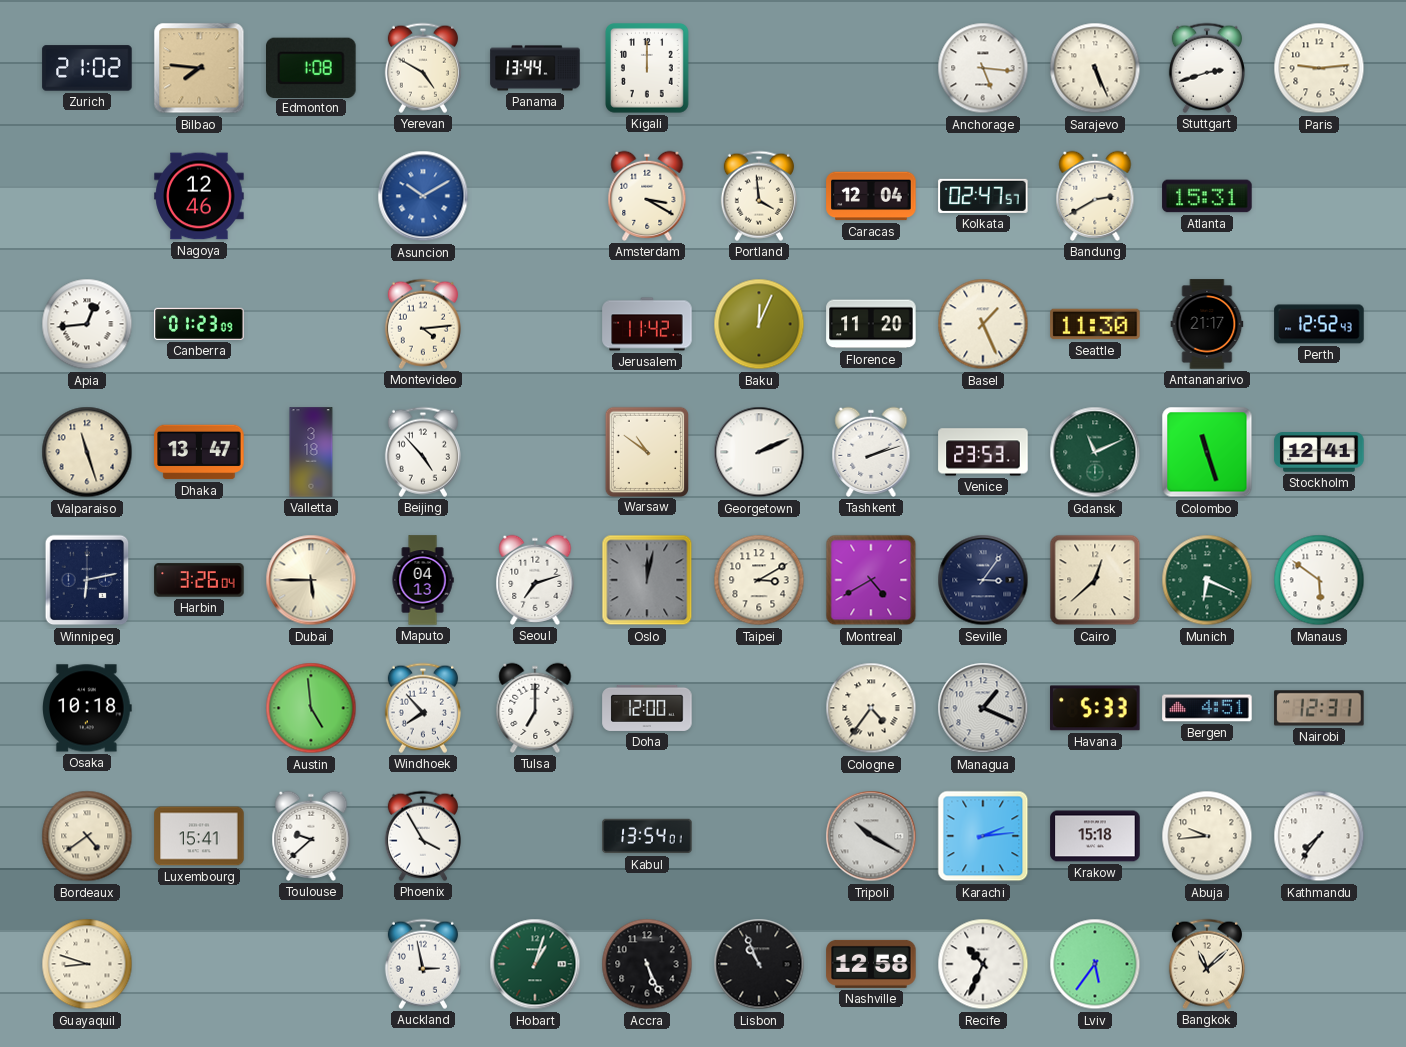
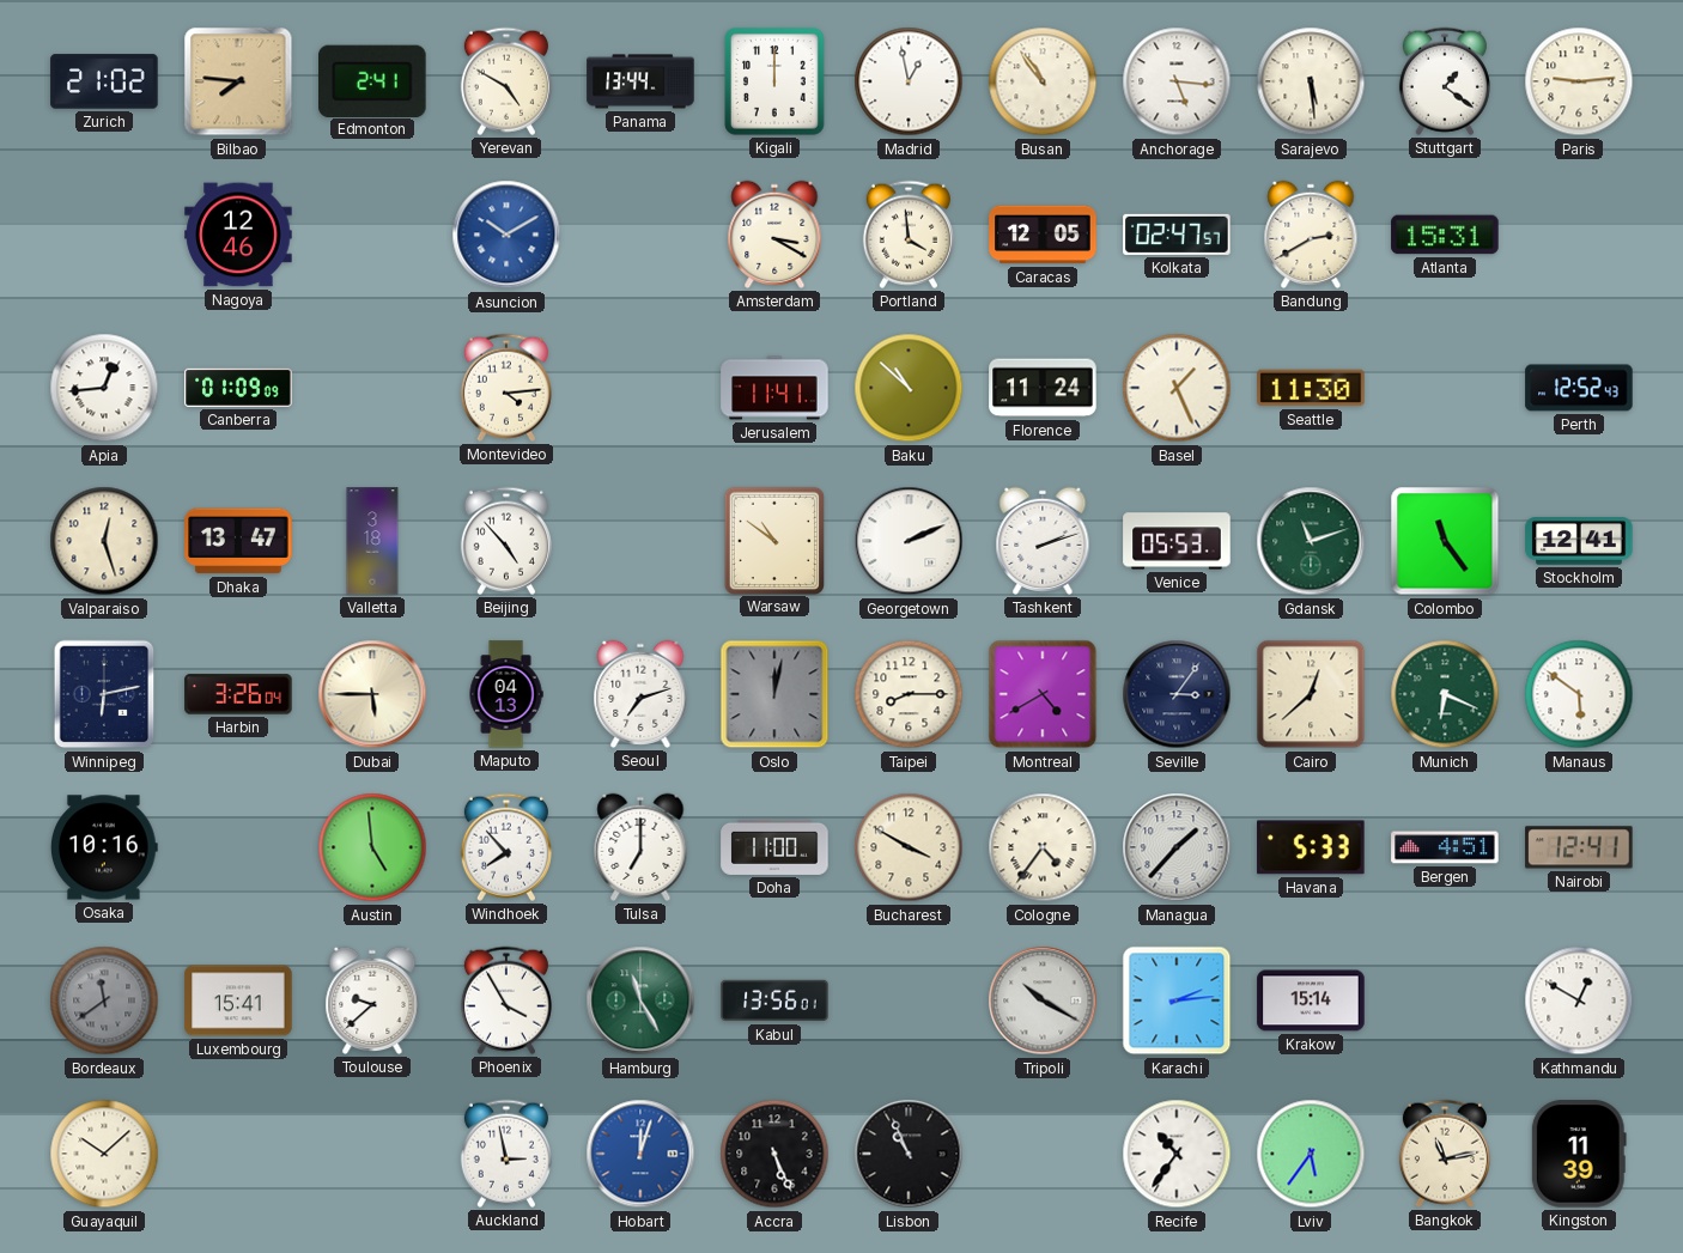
Edmonton: 1:08 -> 2:41 (372, 80)
Madrid: none -> 12:58 (909, 81)
Busan: none -> 10:54 (1043, 81)
Sarajevo: 5:26 -> 5:29 (1311, 81)
Stuttgart: 2:42 -> 1:21 (1445, 81)
Caracas: 12:04 -> 12:05 (1043, 235)
Canberra: 01:23 -> 01:09 (238, 388)
Jerusalem: 11:42 -> 11:41 (774, 388)
Baku: 12:04 -> 10:52 (909, 388)
Florence: 11:20 -> 11:24 (1043, 388)
Antananarivo: 21:17 -> none (1207, 324)
Valparaiso: 11:27 -> 12:27 (104, 541)
Venice: 23:53 -> 05:53 (1177, 541)
Gdansk: 11:11 -> 11:12 (1311, 541)
Colombo: 11:27 -> 11:24 (1445, 541)
Taipei: 3:10 -> 8:15 (909, 694)
Osaka: 10:18 -> 10:16 (105, 847)
Doha: 12:00 -> 11:00 (774, 847)
Bucharest: none -> 3:50 (909, 847)
Managua: 1:19 -> 1:37 (1177, 847)
Nairobi: 12:31 -> 12:41 (1579, 847)
Bordeaux: 4:39 -> 11:39 (104, 1000)
Bordeaux dial: cream -> grey (104, 1000)
Hamburg: none -> 11:25 (640, 1000)
Kabul: 13:54 -> 13:56 (774, 1000)
Krakow: 15:18 -> 15:14 (1311, 1000)
Abuja: 9:44 -> none (1207, 836)
Kathmandu: 7:36 -> 12:50 (1579, 1000)
Guayaquil: 8:48 -> 10:08 (104, 1154)
Hobart: 1:03 -> 12:03 (640, 1154)
Hobart dial: green -> blue (640, 1154)
Nashville: 12:58 -> none (871, 964)
Recife: 10:34 -> 10:36 (1177, 1154)
Bangkok: 11:08 -> 11:13 (1445, 1154)
Kingston: none -> 11:39 (1579, 1154)
